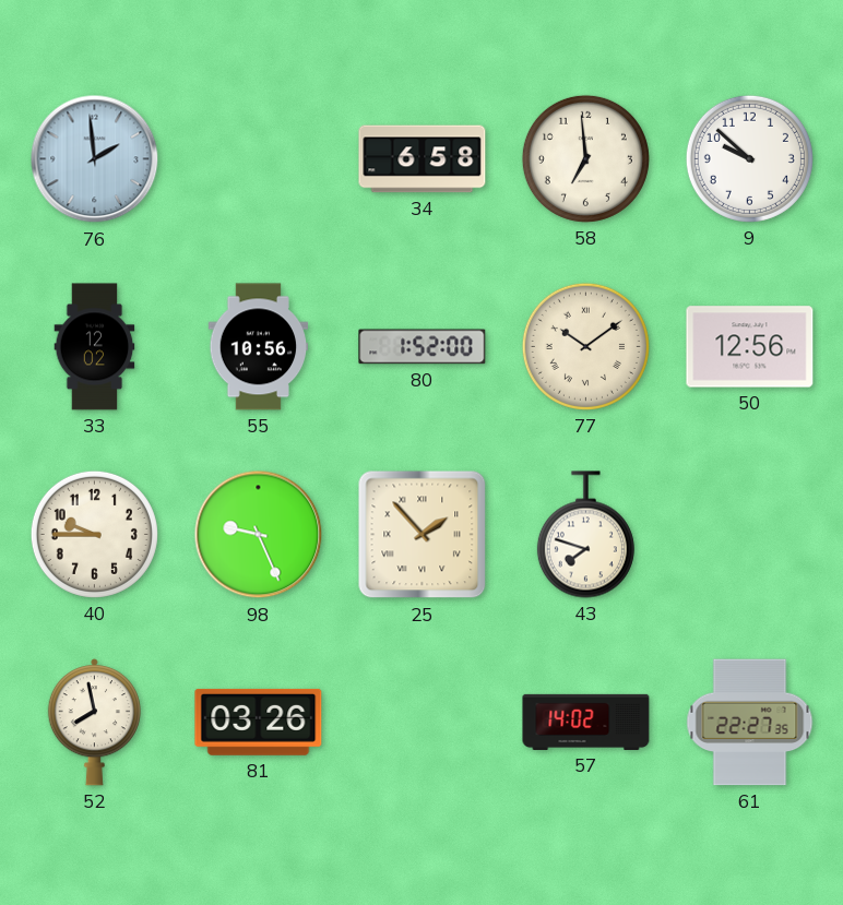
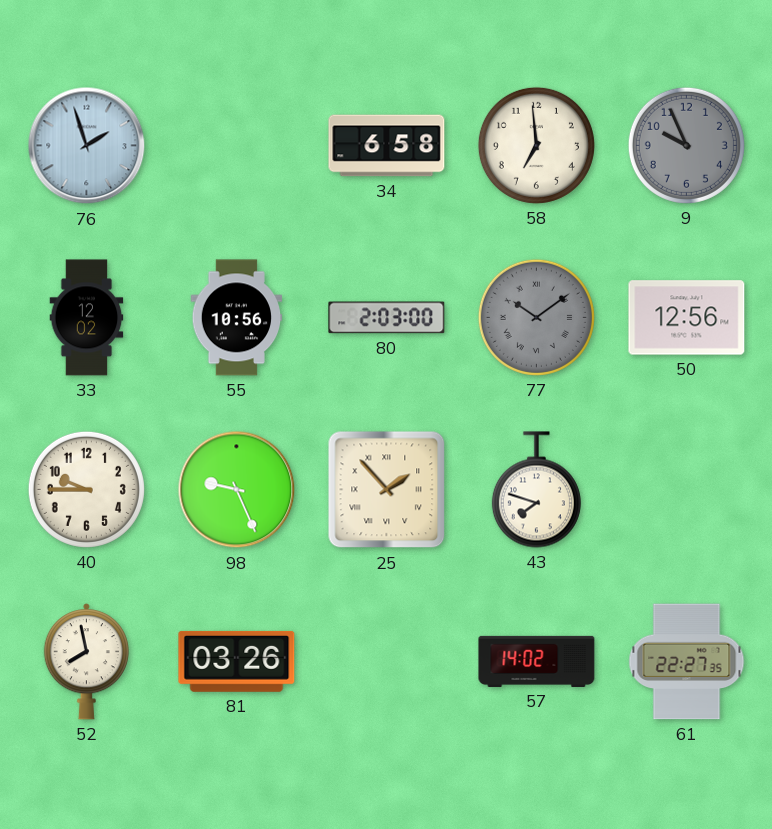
76: 1:59 -> 1:57 (87, 146)
9: 9:52 -> 9:56 (686, 145)
9 dial: white -> grey (686, 145)
80: 1:52 -> 2:03 (387, 318)
77 dial: cream -> grey (536, 317)
